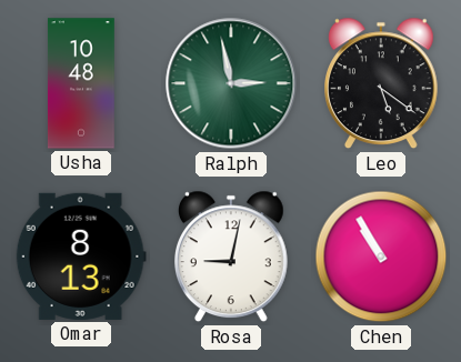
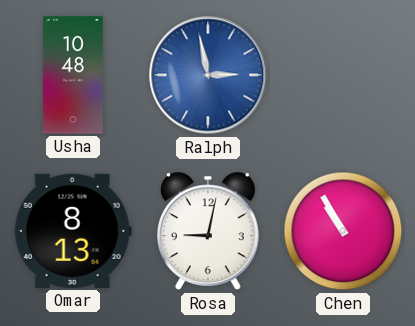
Ralph dial: green -> blue (208, 75)
Leo: 5:21 -> none (382, 83)
